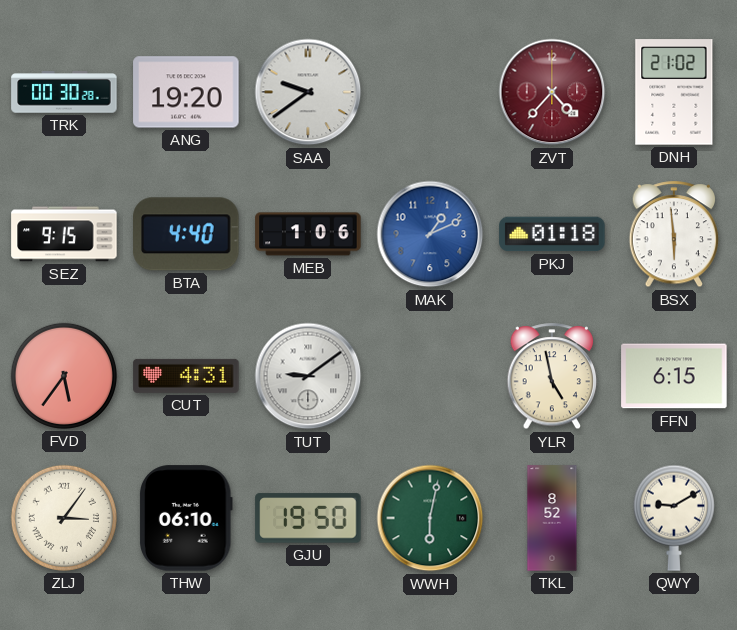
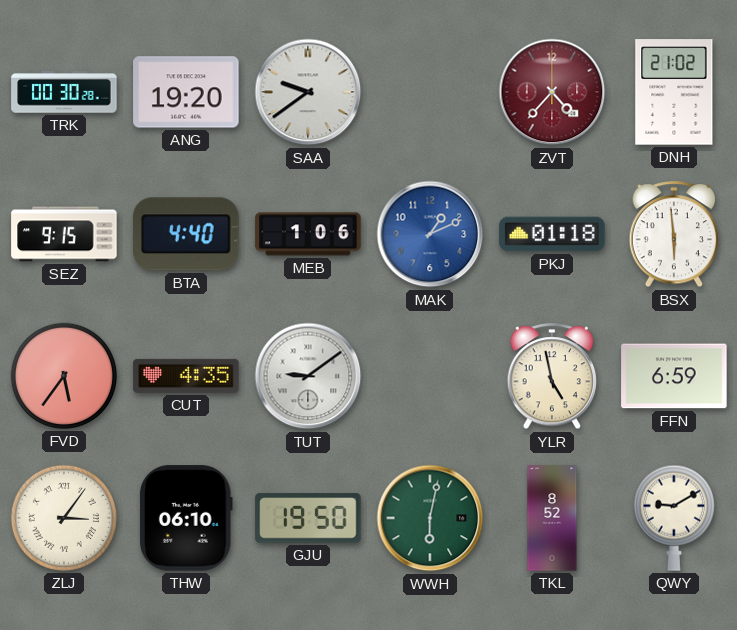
CUT: 4:31 -> 4:35 (186, 376)
FFN: 6:15 -> 6:59 (674, 376)
